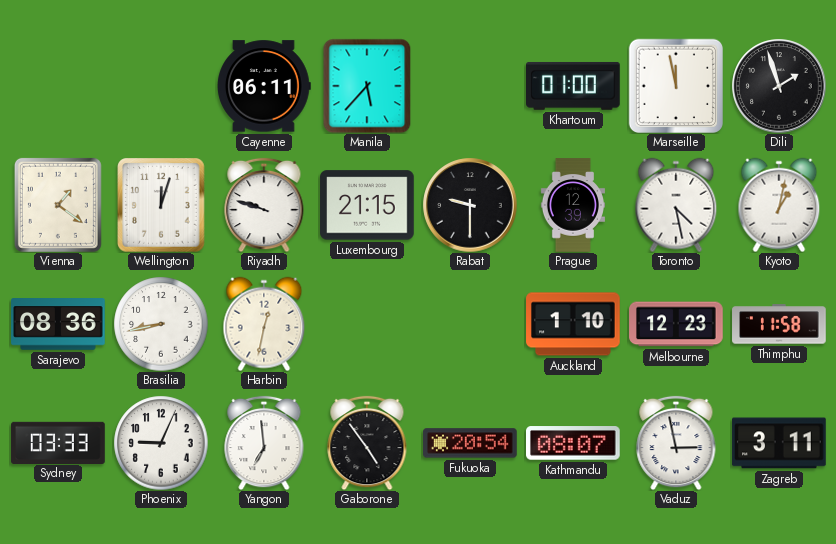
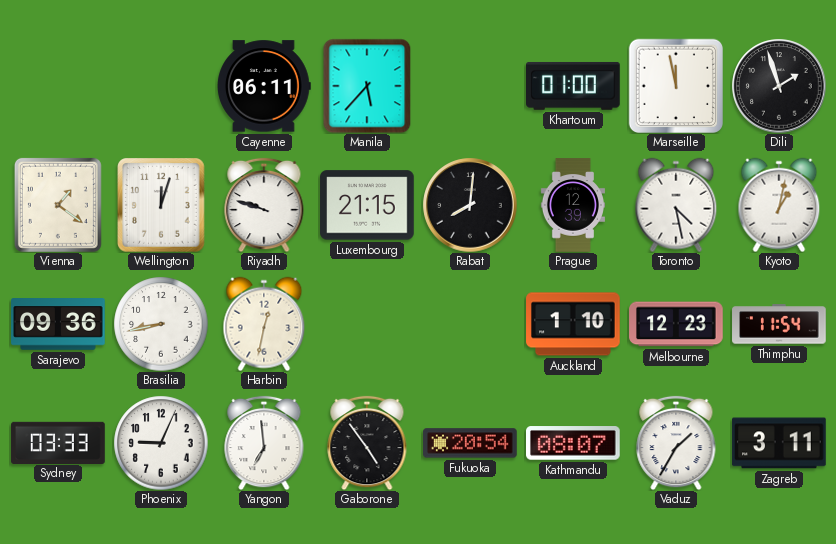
Rabat: 9:30 -> 8:01 (470, 205)
Sarajevo: 08:36 -> 09:36 (58, 324)
Thimphu: 11:58 -> 11:54 (779, 324)
Vaduz: 2:58 -> 1:35 (676, 443)
